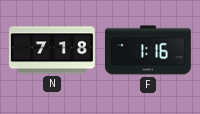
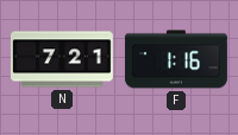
N: 7:18 -> 7:21 (62, 59)
